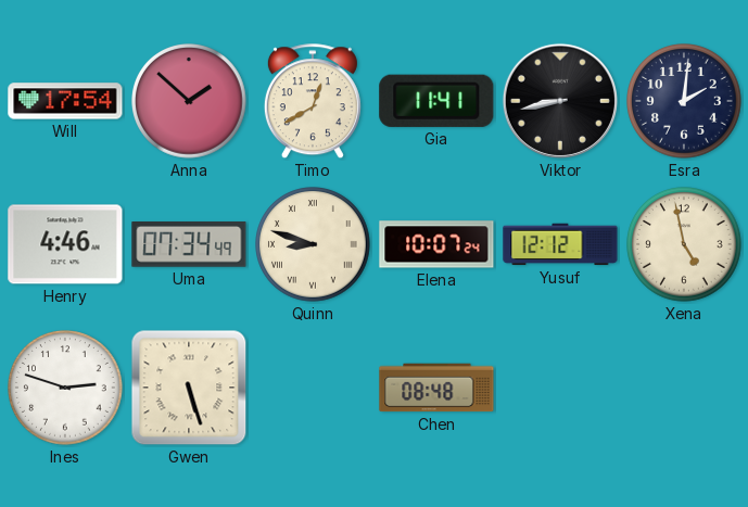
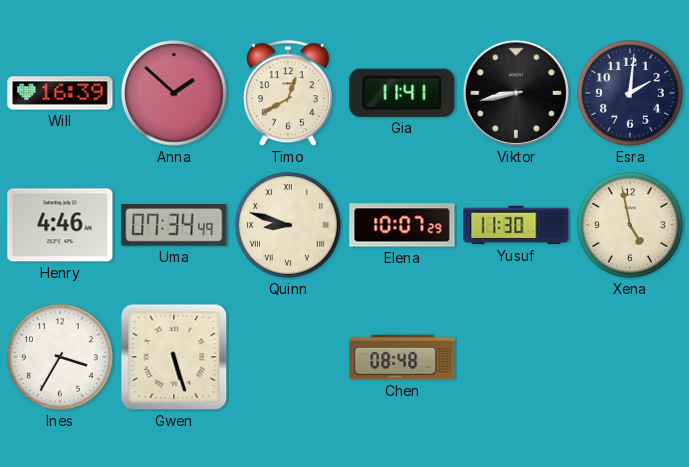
Will: 17:54 -> 16:39 (60, 93)
Elena: 10:07:24 -> 10:07:29 (402, 225)
Yusuf: 12:12 -> 11:30 (516, 225)
Ines: 2:48 -> 3:35 (61, 358)
